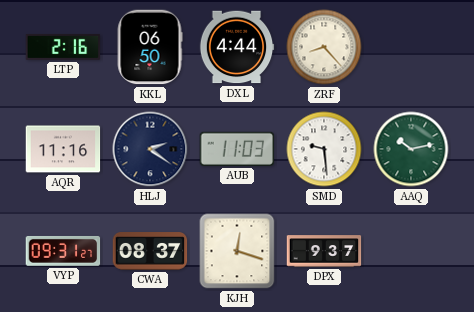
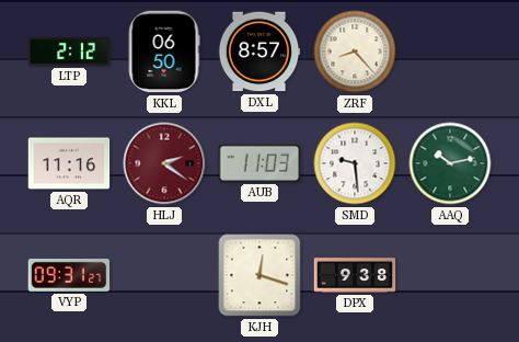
LTP: 2:16 -> 2:12 (69, 52)
DXL: 4:44 -> 8:57 (259, 52)
HLJ dial: navy -> burgundy (164, 163)
CWA: 08:37 -> none (150, 251)
DPX: 9:37 -> 9:38 (355, 275)
